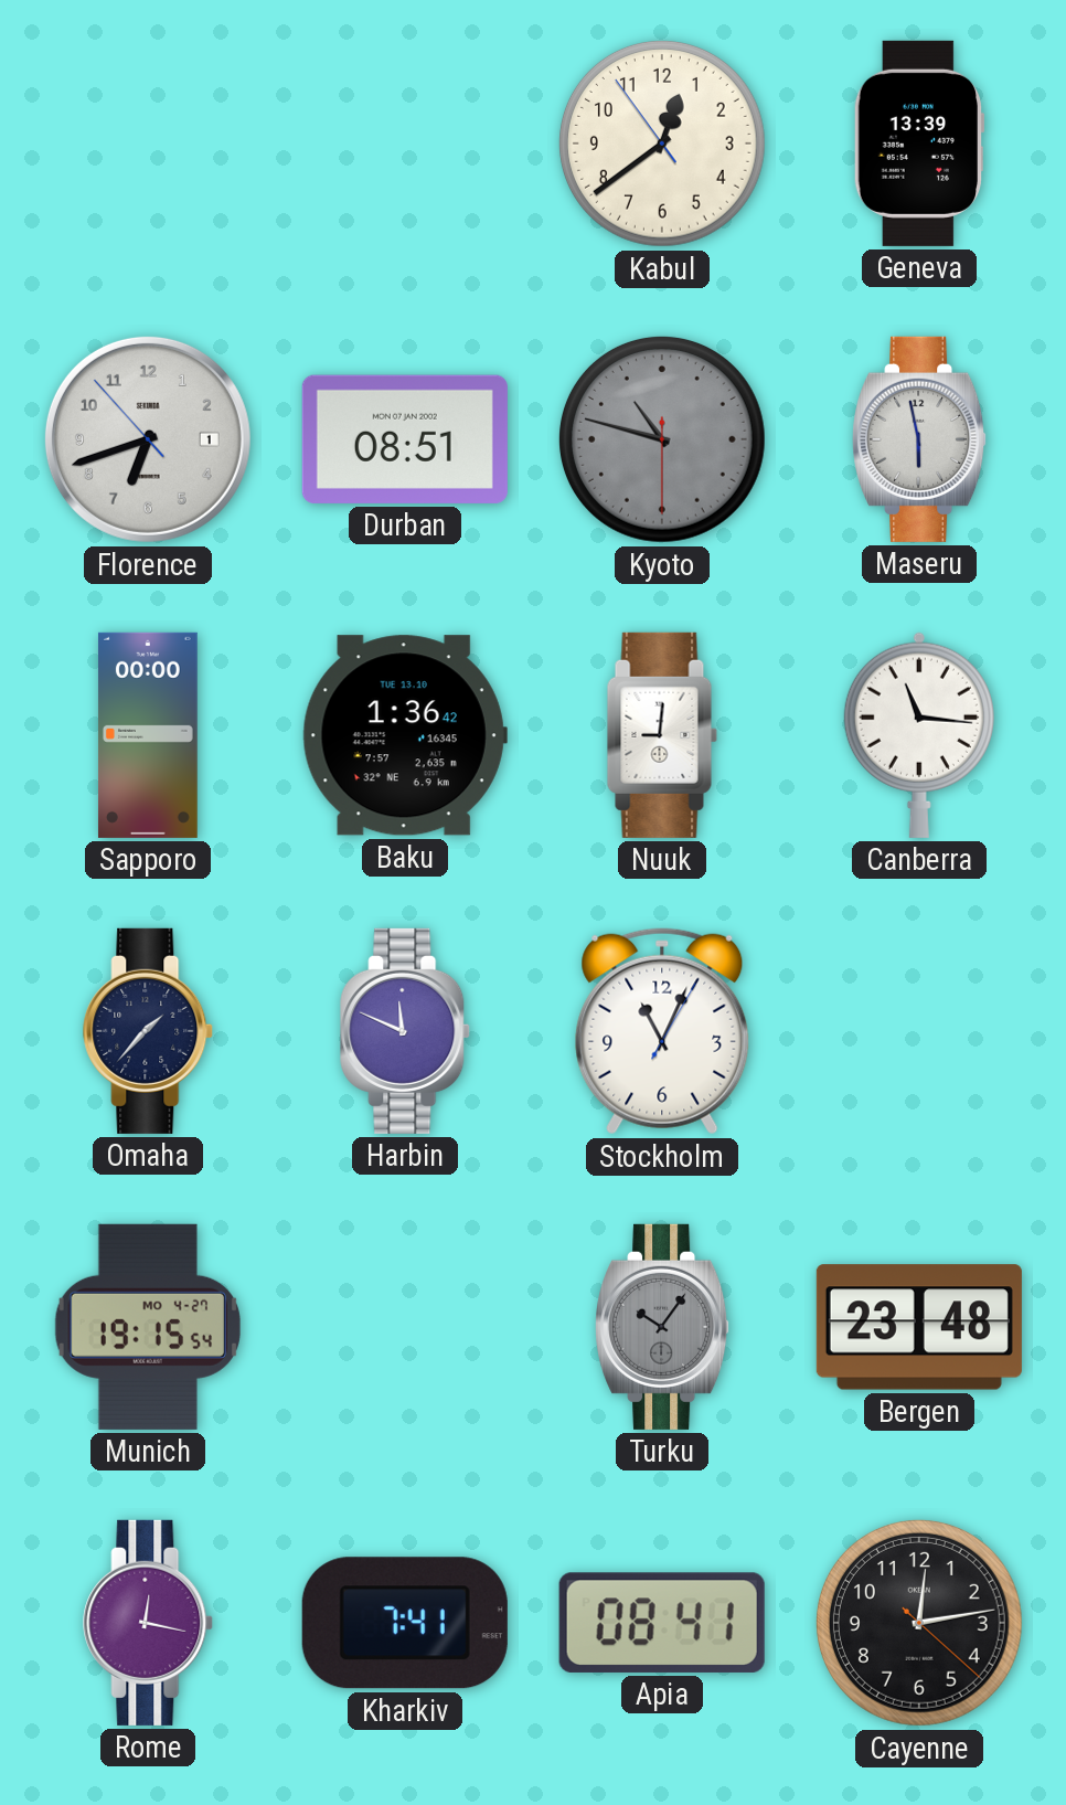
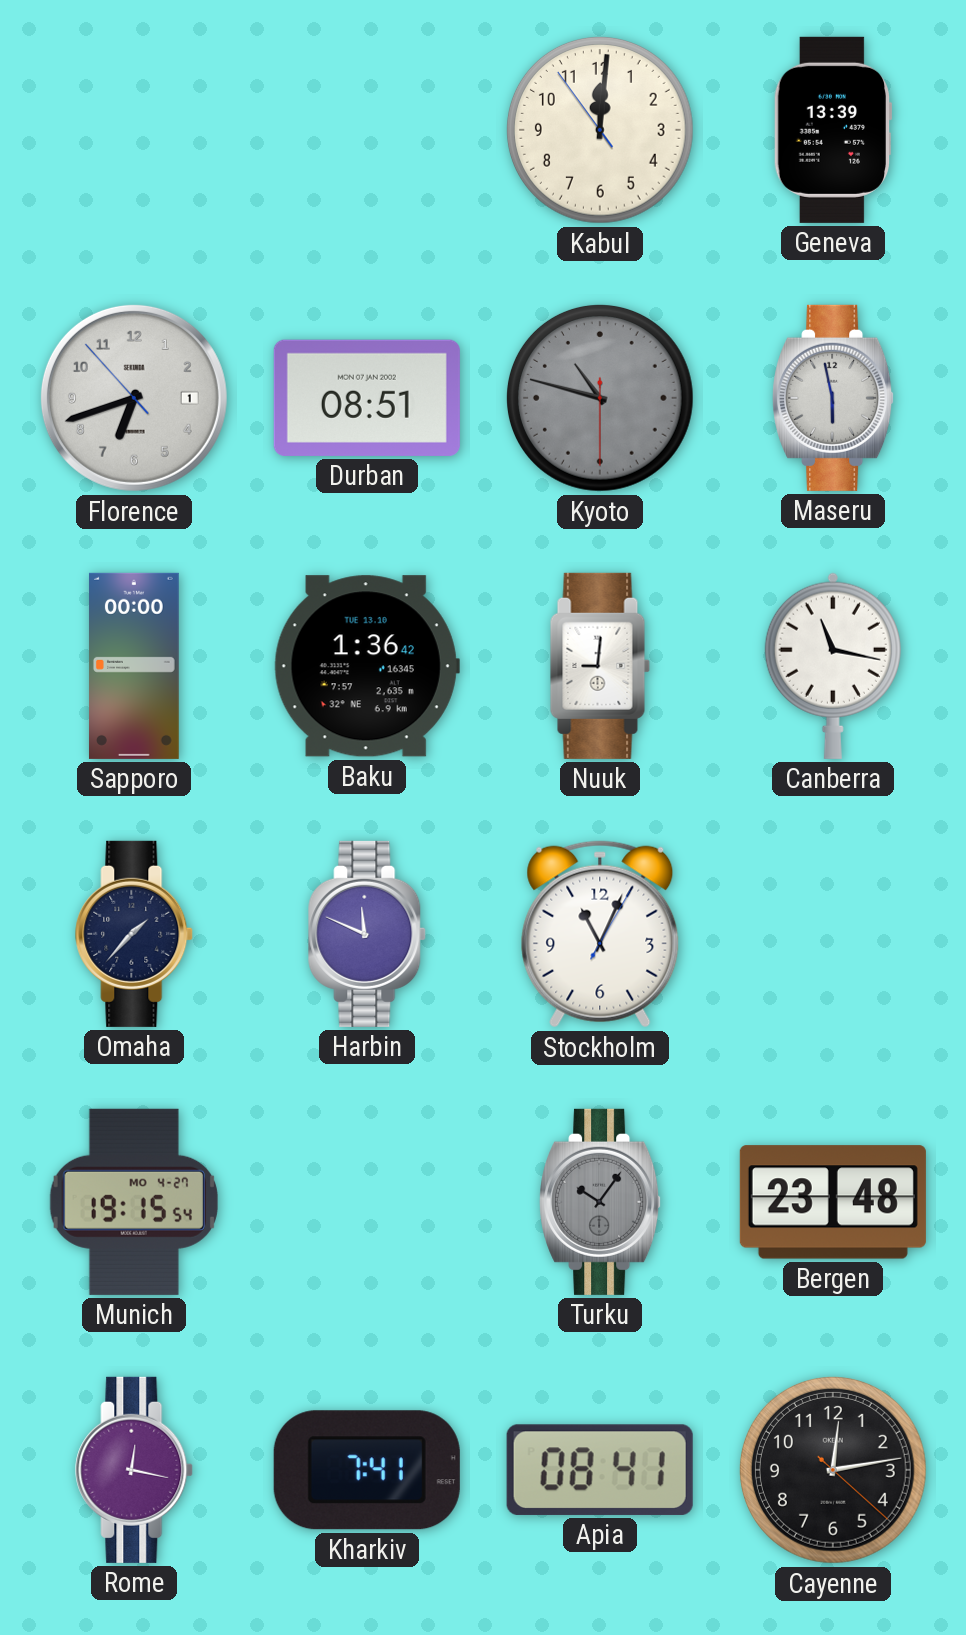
Kabul: 12:38 -> 12:00 (600, 130)
Canberra: 11:16 -> 11:17 (833, 666)
